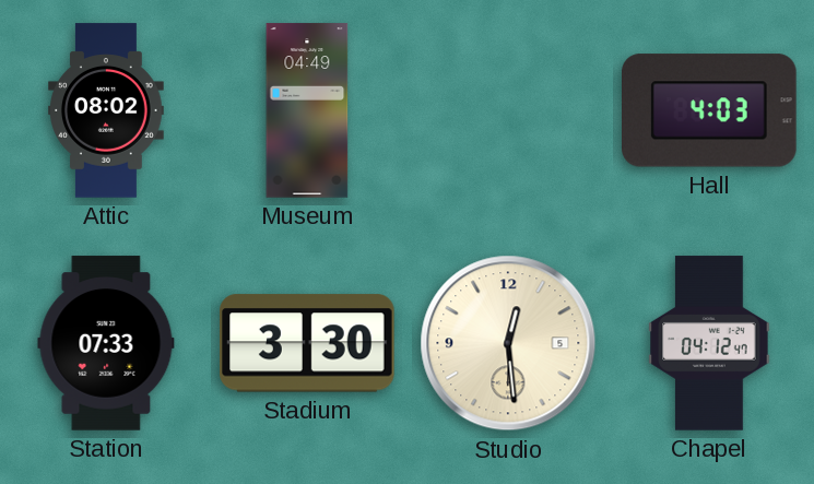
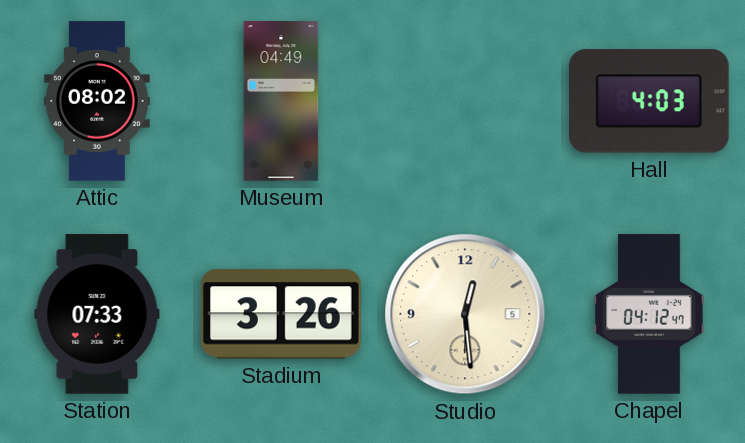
Stadium: 3:30 -> 3:26 (282, 314)
